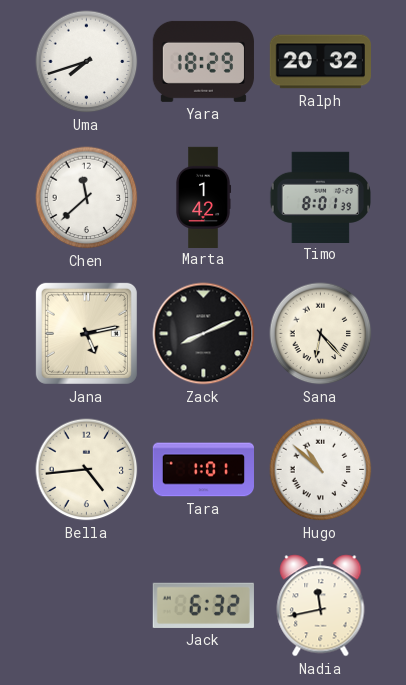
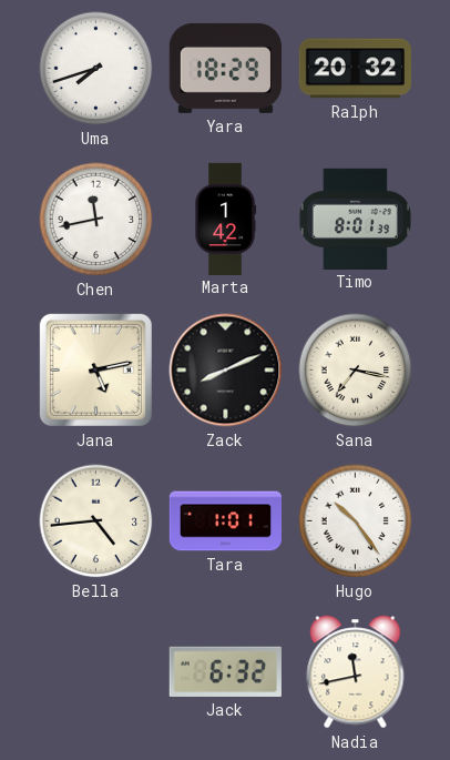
Chen: 11:38 -> 11:43 (96, 220)
Sana: 6:23 -> 7:17 (356, 371)
Hugo: 10:52 -> 10:24 (356, 521)
